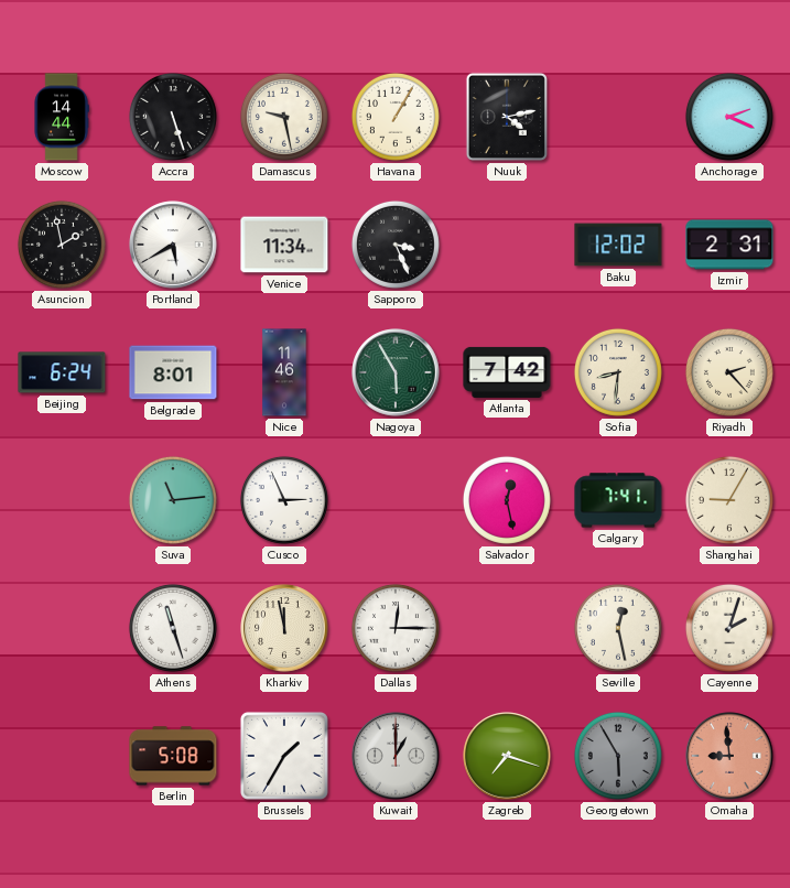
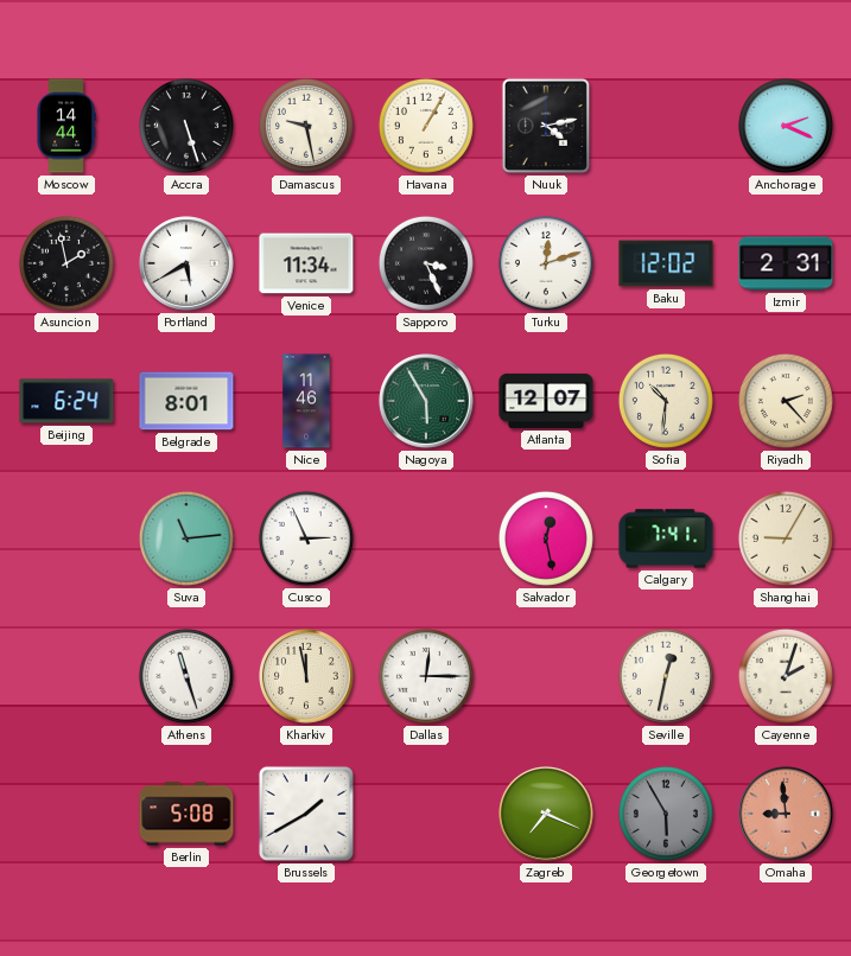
Turku: none -> 12:12 (546, 263)
Atlanta: 7:42 -> 12:07 (546, 401)
Sofia: 8:31 -> 10:31 (666, 401)
Seville: 12:28 -> 12:32 (666, 676)
Brussels: 1:35 -> 1:40 (306, 814)
Kuwait: 1:00 -> none (396, 756)
Zagreb: 7:18 -> 7:19 (546, 814)
